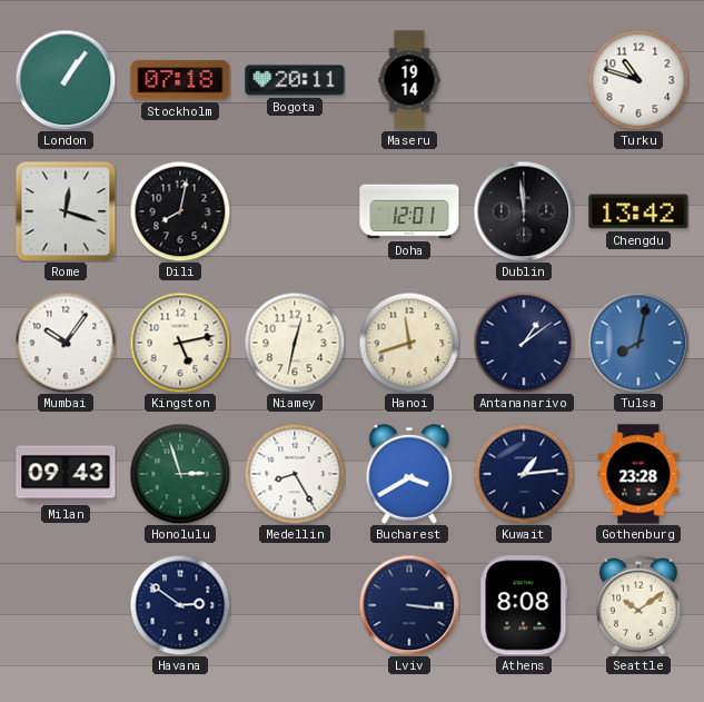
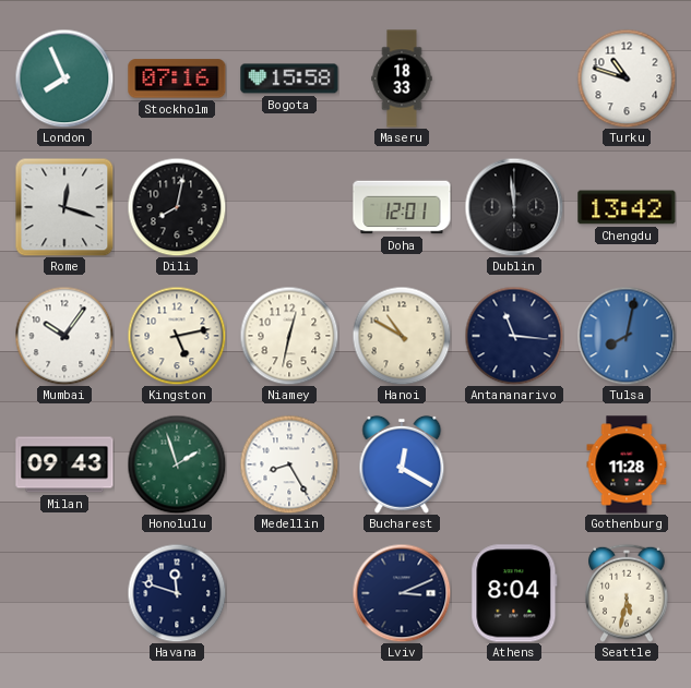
London: 1:06 -> 7:56 (64, 79)
Stockholm: 07:18 -> 07:16 (177, 79)
Bogota: 20:11 -> 15:58 (289, 79)
Maseru: 19:14 -> 18:33 (402, 79)
Hanoi: 11:42 -> 10:50 (402, 336)
Antananarivo: 1:09 -> 11:16 (514, 336)
Honolulu: 2:57 -> 1:57 (177, 464)
Bucharest: 3:40 -> 12:20 (402, 464)
Kuwait: 1:14 -> none (524, 474)
Gothenburg: 23:28 -> 11:28 (627, 464)
Havana: 2:51 -> 11:48 (177, 593)
Lviv: 3:16 -> 3:11 (402, 593)
Athens: 8:08 -> 8:04 (514, 593)
Seattle: 10:09 -> 5:32 (627, 593)
